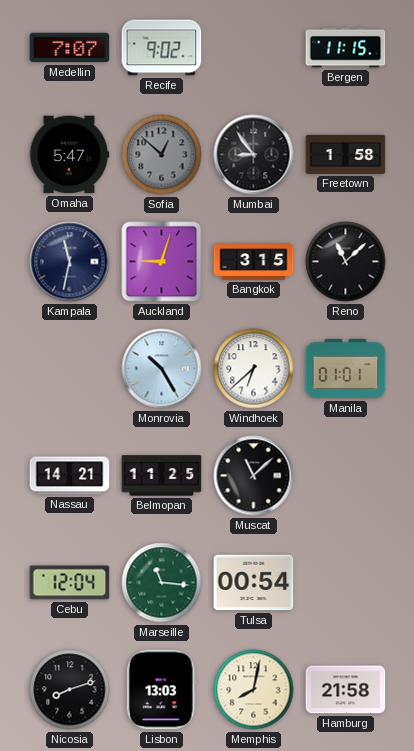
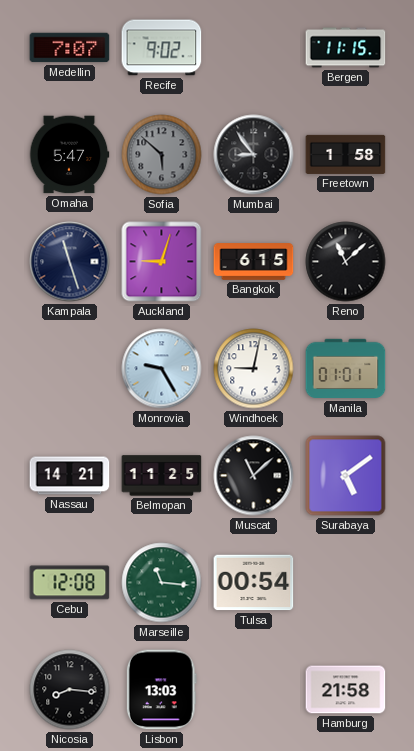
Sofia: 12:52 -> 5:52 (162, 155)
Kampala: 11:32 -> 11:27 (70, 262)
Bangkok: 3:15 -> 6:15 (254, 262)
Monrovia: 10:25 -> 9:25 (162, 369)
Windhoek: 6:38 -> 9:02 (254, 369)
Surabaya: none -> 5:09 (346, 476)
Cebu: 12:04 -> 12:08 (70, 583)
Nicosia: 8:12 -> 8:16 (70, 690)
Memphis: 8:02 -> none (254, 690)
